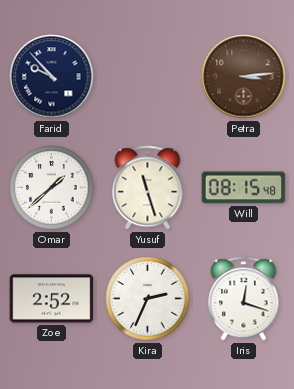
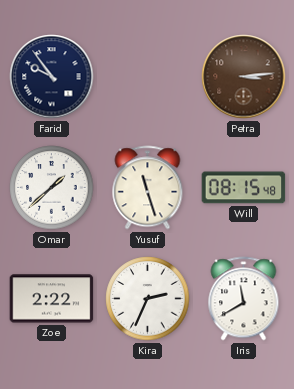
Farid: 9:53 -> 9:54 (52, 77)
Zoe: 2:52 -> 2:22 (52, 299)
Iris: 12:18 -> 11:40 (244, 299)
